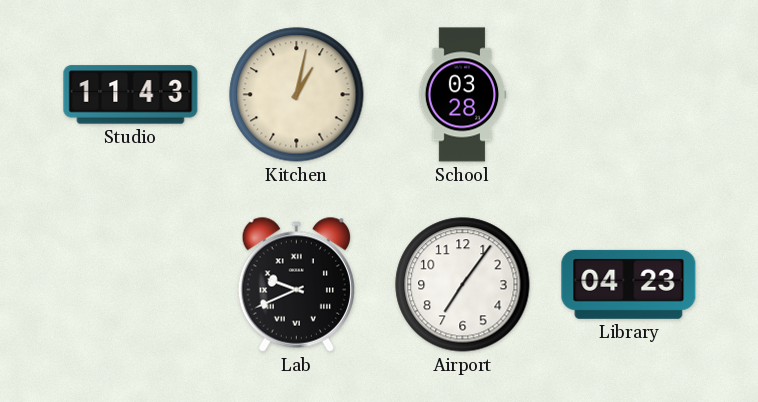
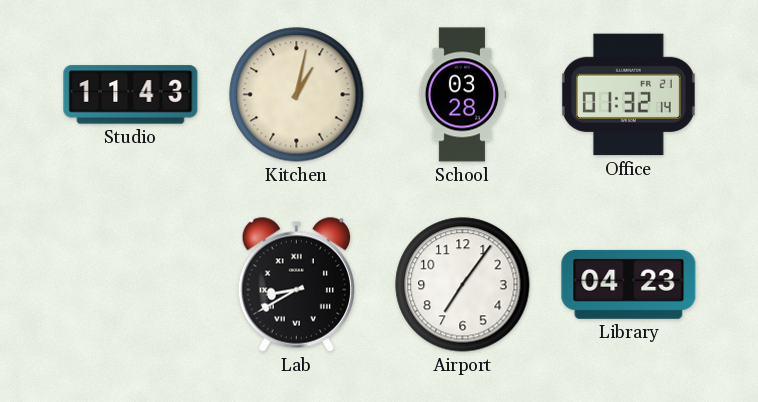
Office: none -> 01:32 (628, 95)
Lab: 9:41 -> 8:40 (296, 284)
